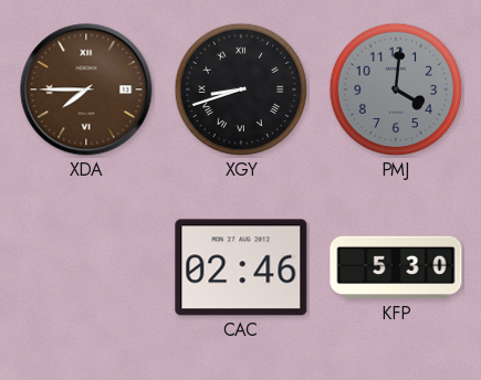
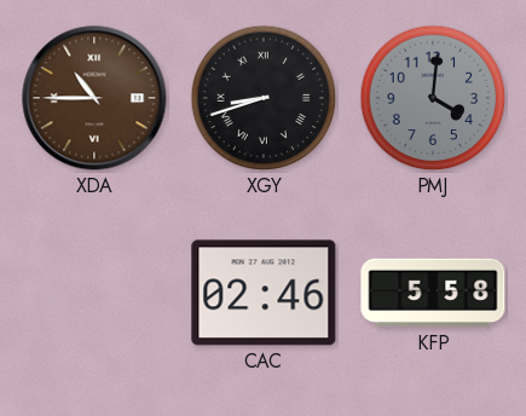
XDA: 7:45 -> 10:45 (94, 98)
KFP: 5:30 -> 5:58 (433, 293)
